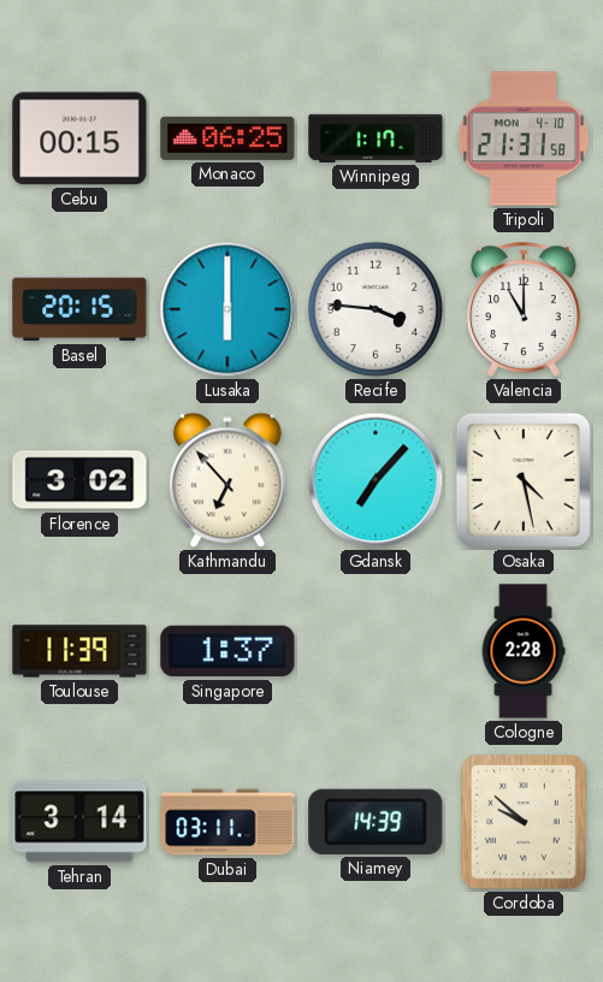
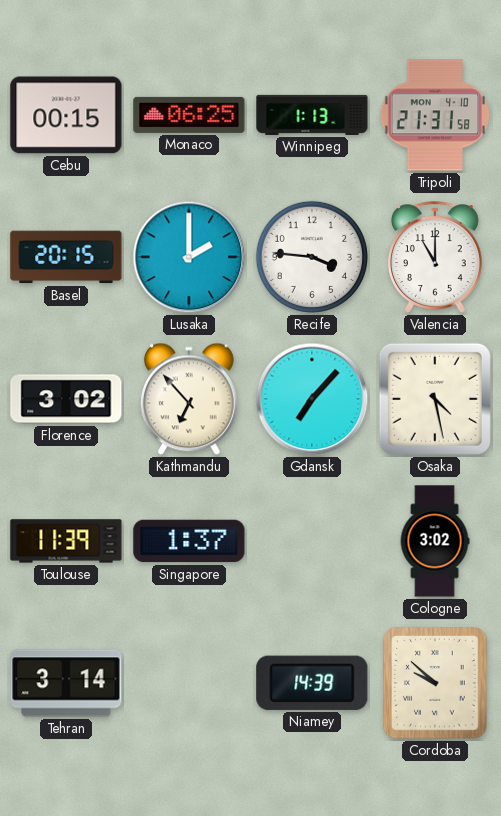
Winnipeg: 1:17 -> 1:13 (312, 115)
Lusaka: 6:00 -> 2:00 (189, 257)
Cologne: 2:28 -> 3:02 (435, 541)
Dubai: 03:11 -> none (227, 822)
